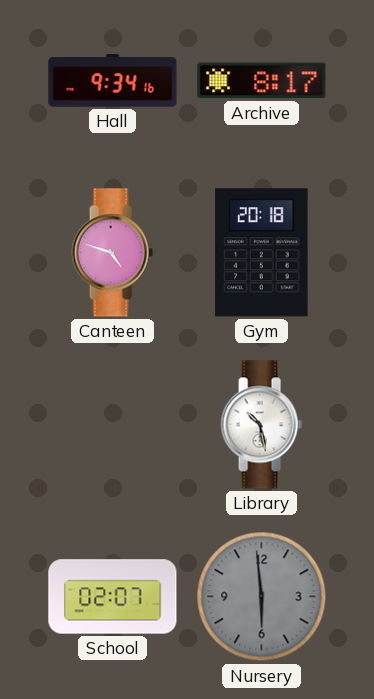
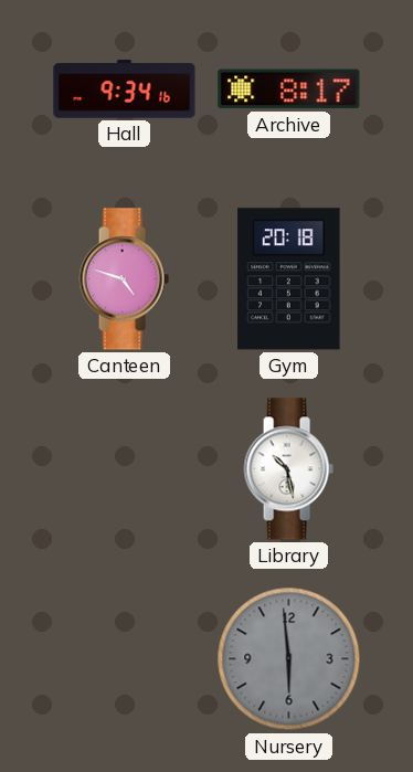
School: 02:07 -> none (113, 597)
